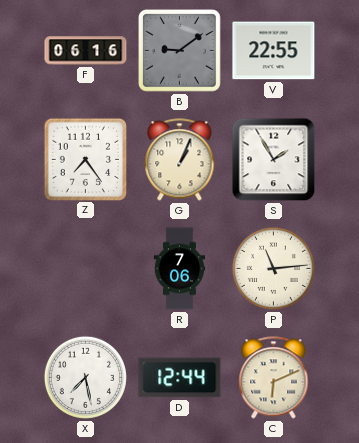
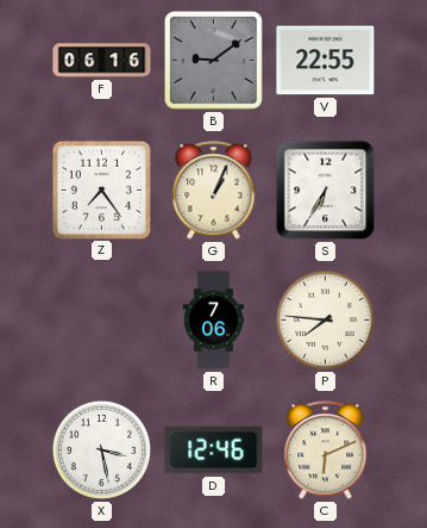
S: 1:55 -> 6:35 (326, 191)
P: 11:14 -> 7:46 (325, 319)
X: 7:28 -> 3:28 (101, 449)
D: 12:44 -> 12:46 (214, 451)
